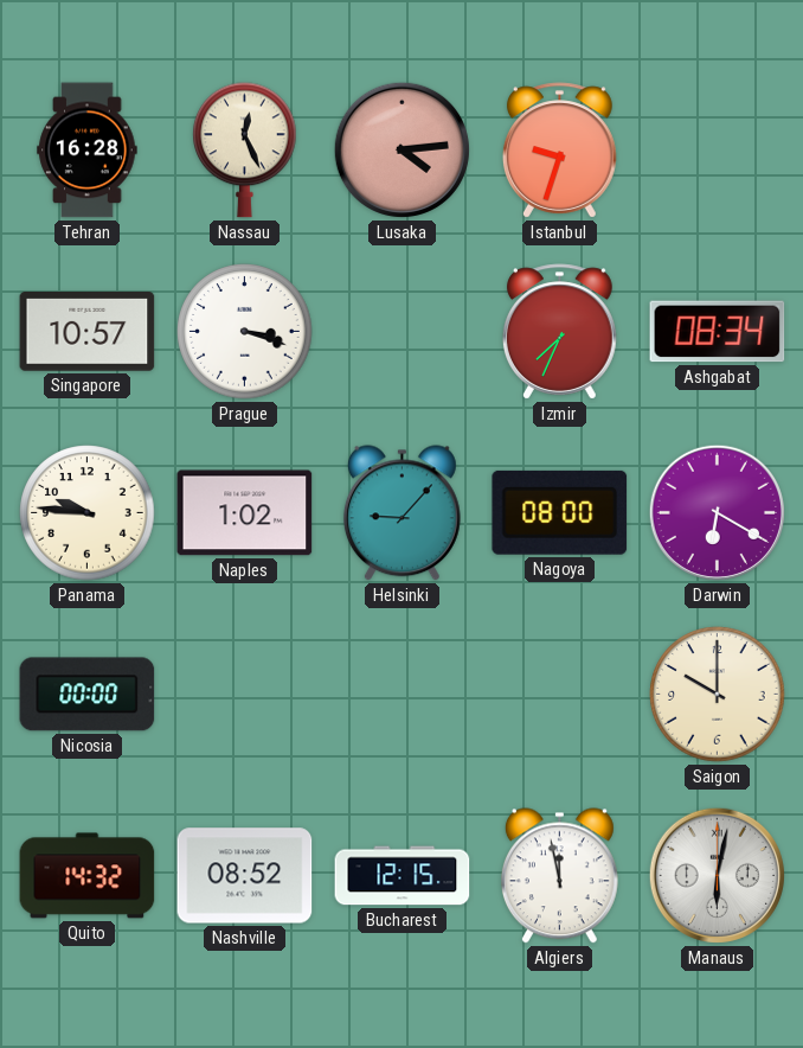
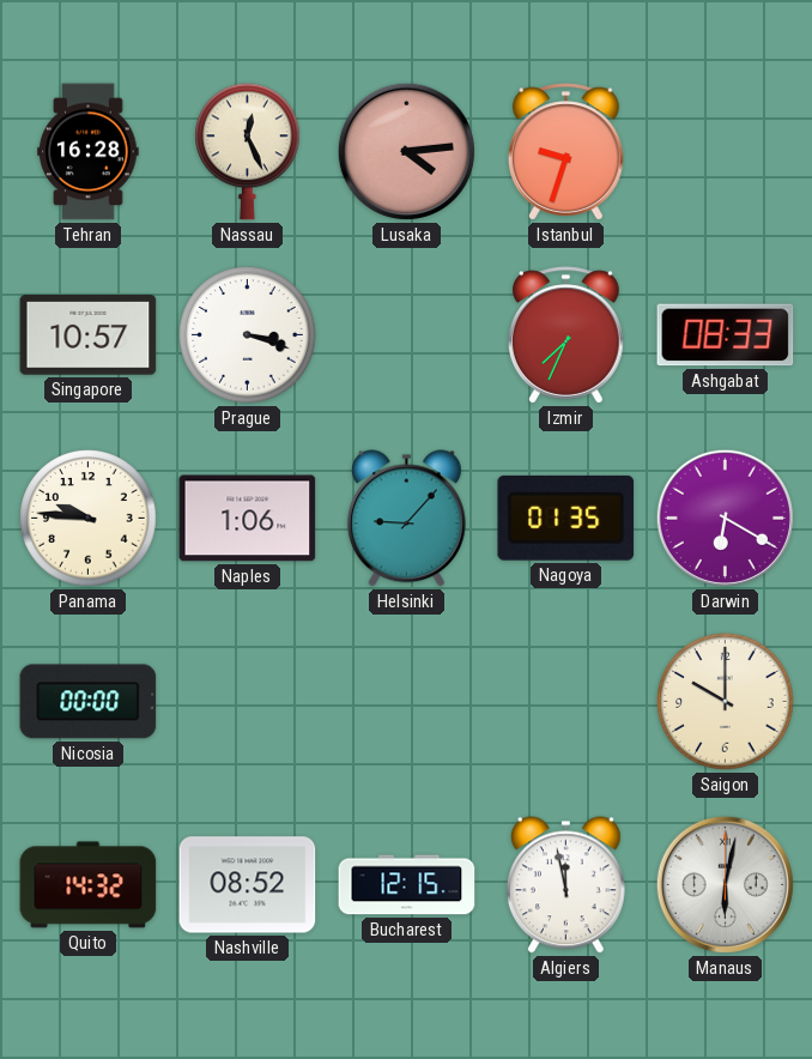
Ashgabat: 08:34 -> 08:33 (726, 335)
Naples: 1:02 -> 1:06 (248, 519)
Nagoya: 08:00 -> 01:35 (566, 518)
